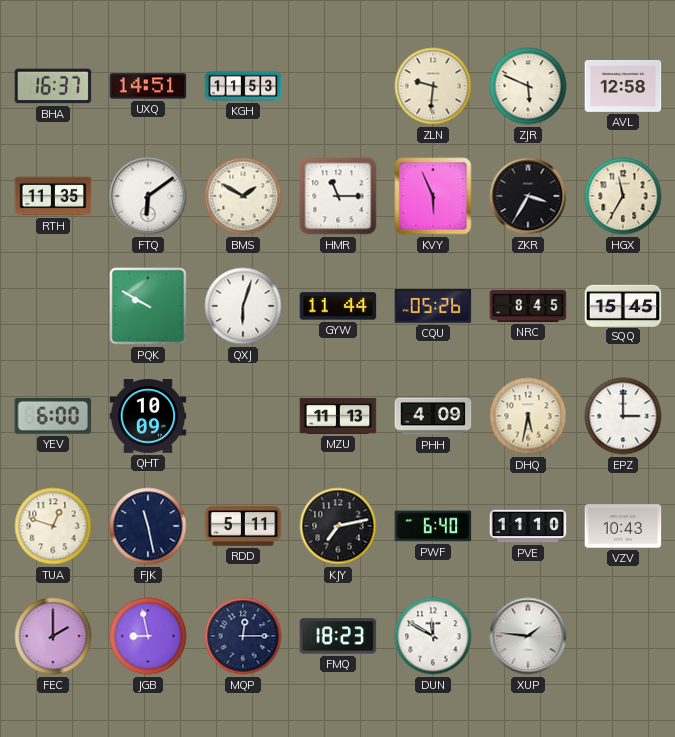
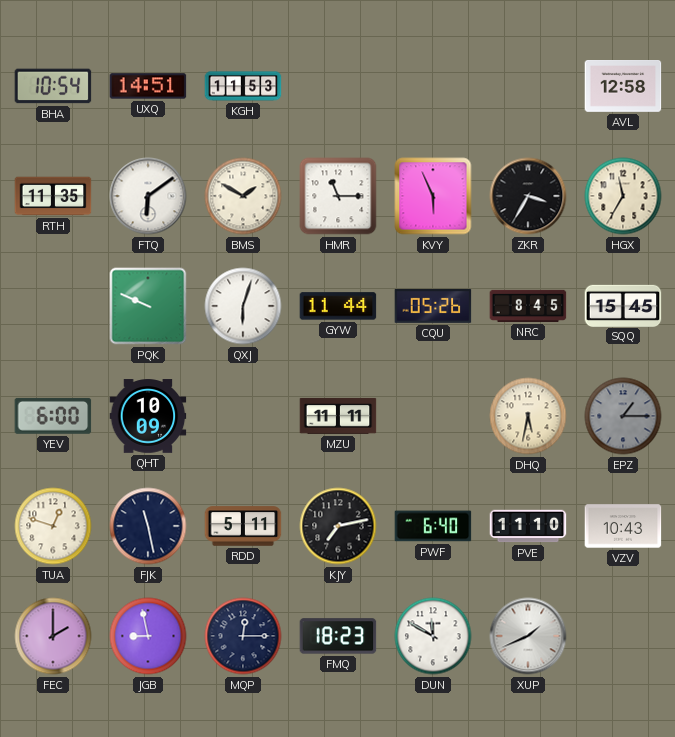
BHA: 16:37 -> 10:54 (53, 86)
ZLN: 9:31 -> none (433, 86)
ZJR: 5:49 -> none (528, 86)
PQK: 9:50 -> 9:49 (148, 306)
MZU: 11:13 -> 11:11 (338, 416)
PHH: 4:09 -> none (433, 416)
EPZ: 3:00 -> 1:15 (623, 416)
EPZ dial: white -> grey (623, 416)
XUP: 1:46 -> 1:41 (528, 636)
